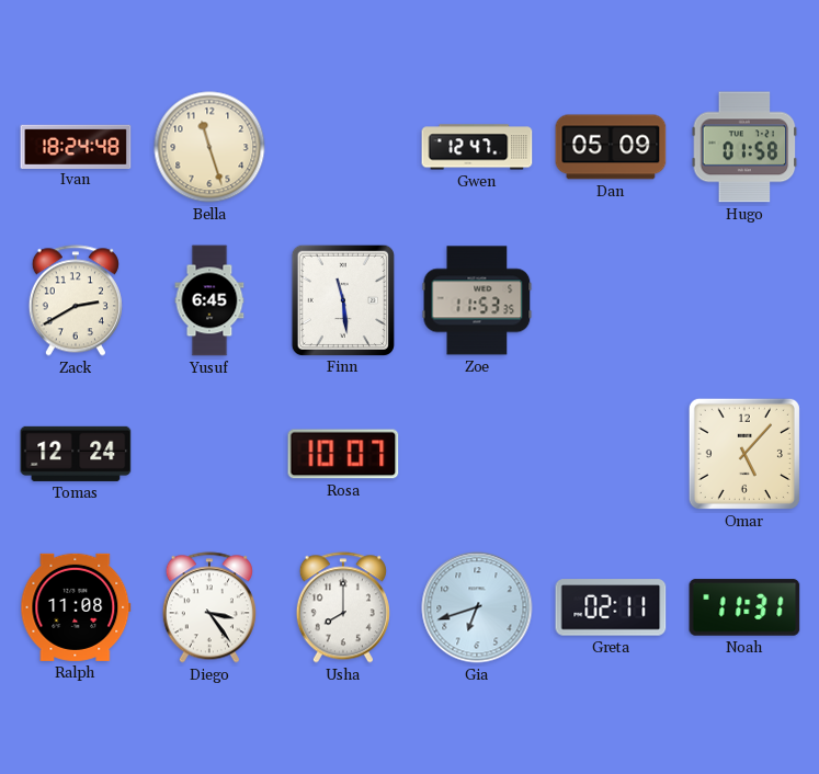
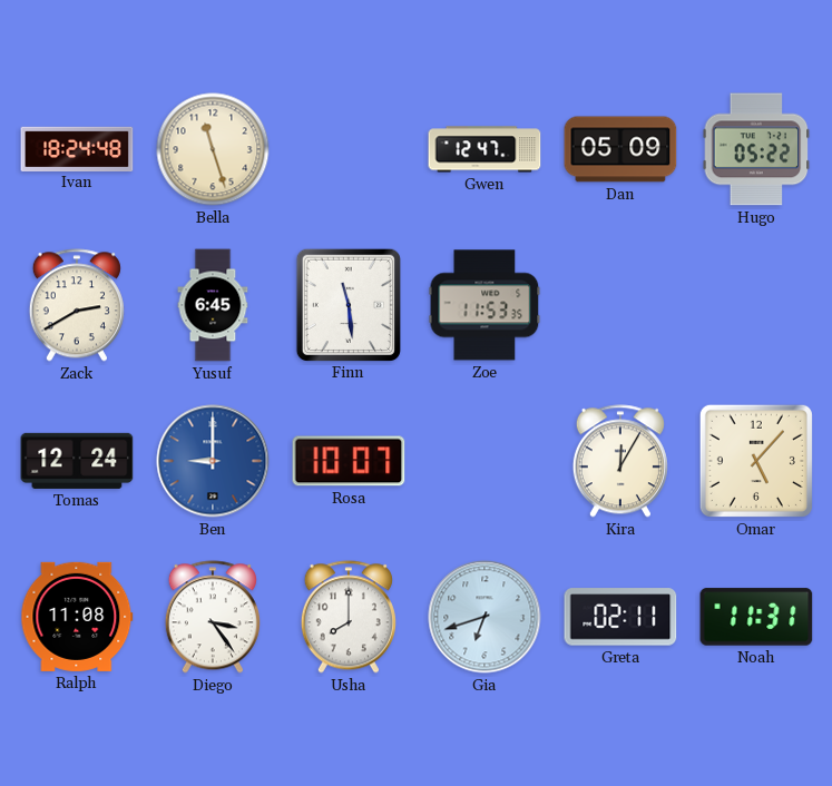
Hugo: 01:58 -> 05:22 (756, 149)
Ben: none -> 9:00 (213, 461)
Kira: none -> 12:05 (620, 461)
